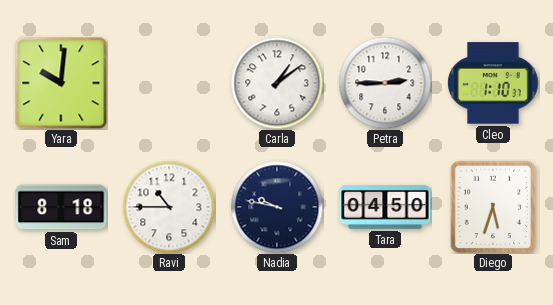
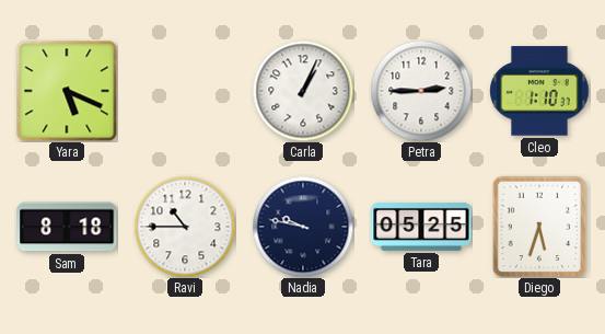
Yara: 10:01 -> 5:19 (67, 91)
Carla: 1:09 -> 1:04 (303, 91)
Tara: 04:50 -> 05:25 (421, 227)
